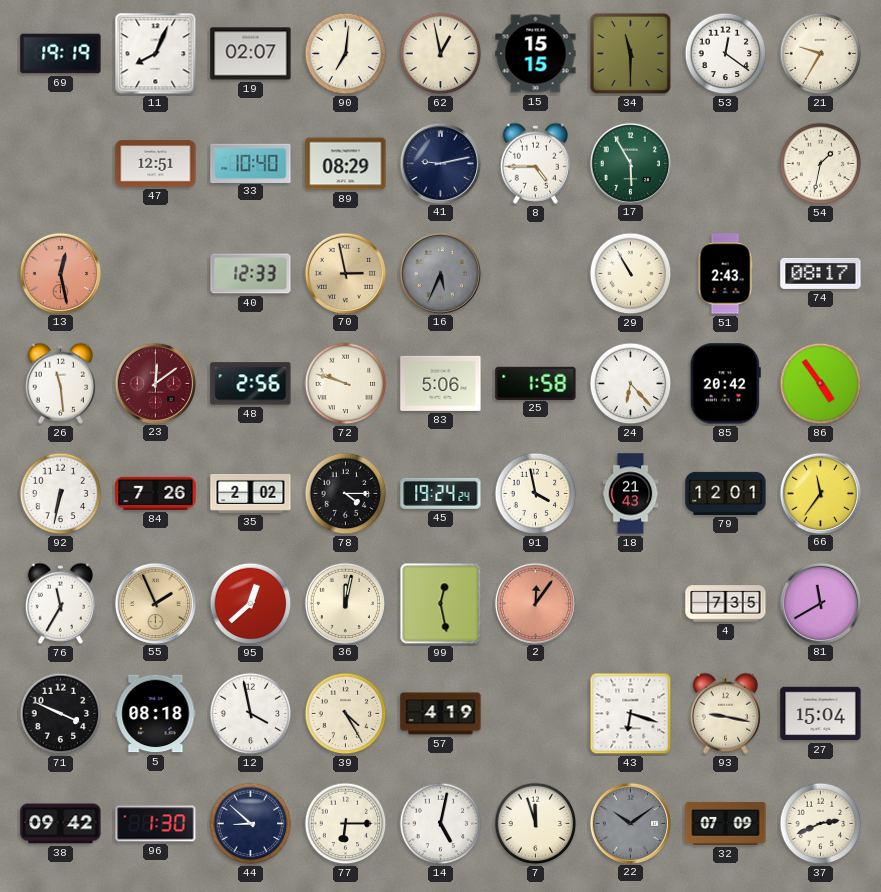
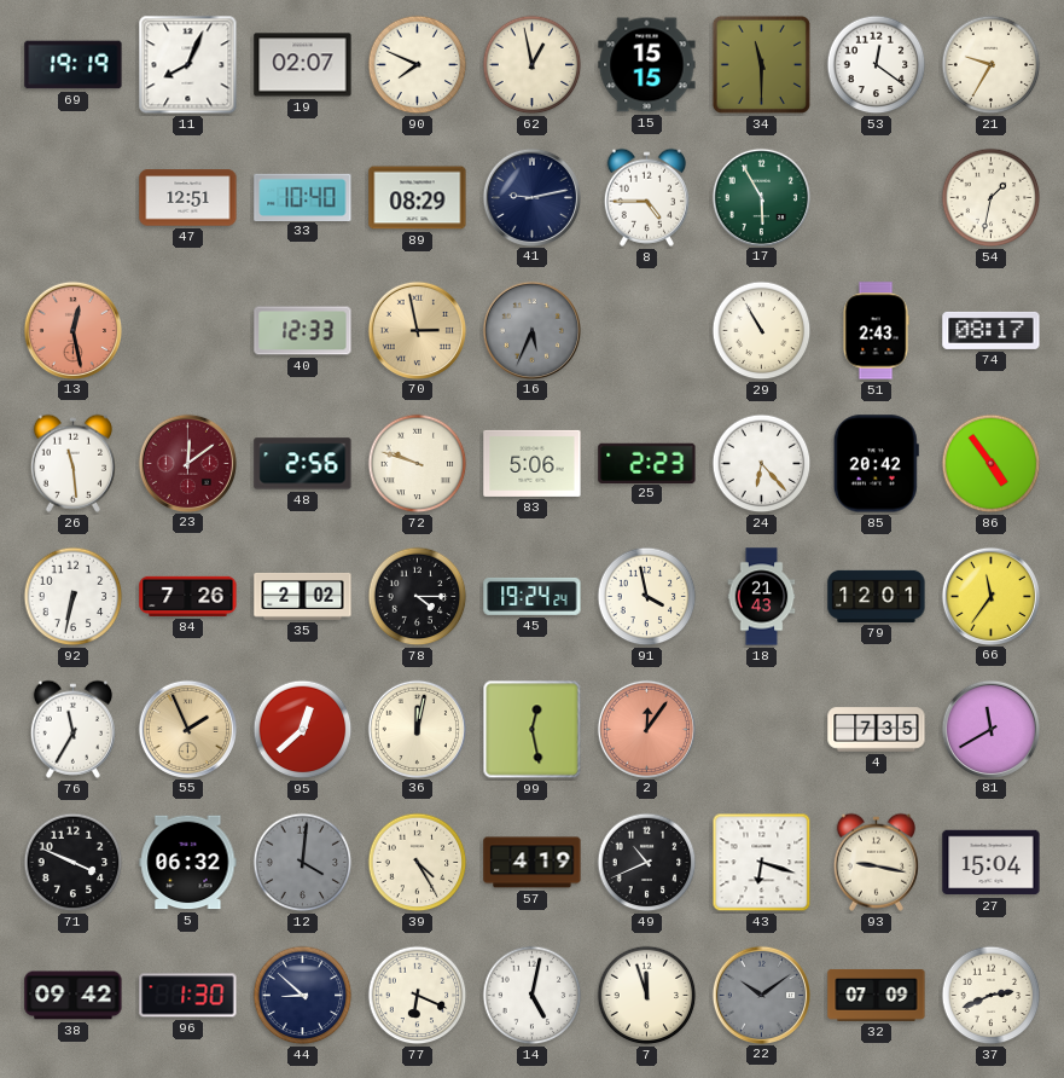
90: 7:01 -> 7:49 (418, 65)
25: 1:58 -> 2:23 (647, 463)
5: 08:18 -> 06:32 (188, 863)
12: 3:58 -> 4:01 (303, 863)
12 dial: white -> grey (303, 863)
49: none -> 10:41 (647, 863)
77: 6:15 -> 6:19 (418, 996)
